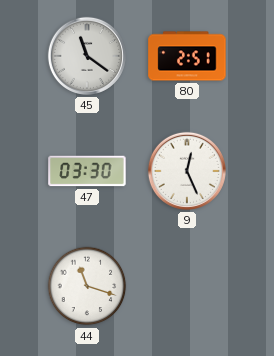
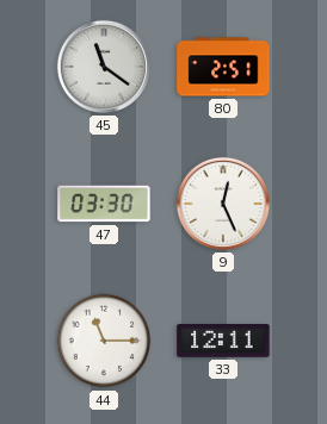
44: 11:18 -> 11:15 (104, 341)
33: none -> 12:11 (223, 342)
